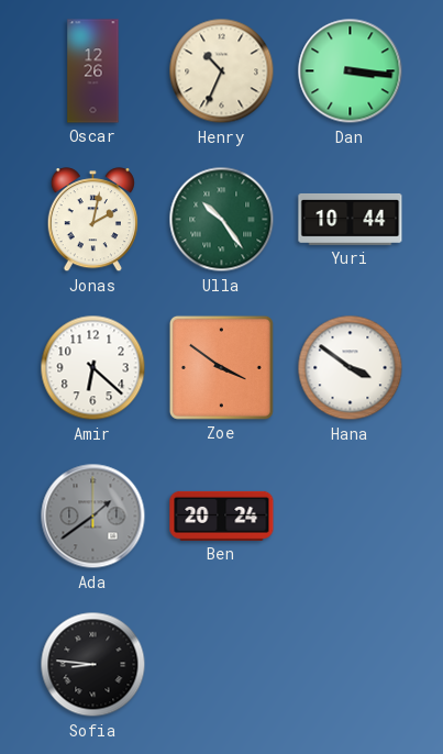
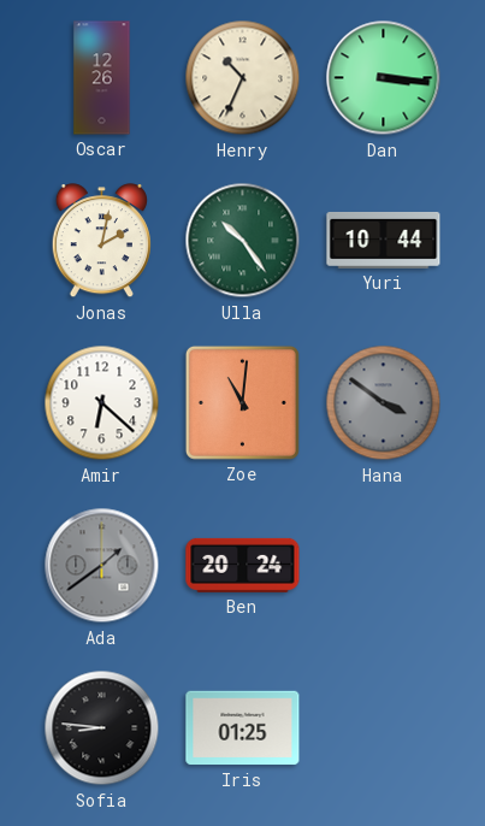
Zoe: 3:51 -> 11:01 (242, 402)
Hana dial: white -> grey (384, 403)
Iris: none -> 01:25 (243, 728)
